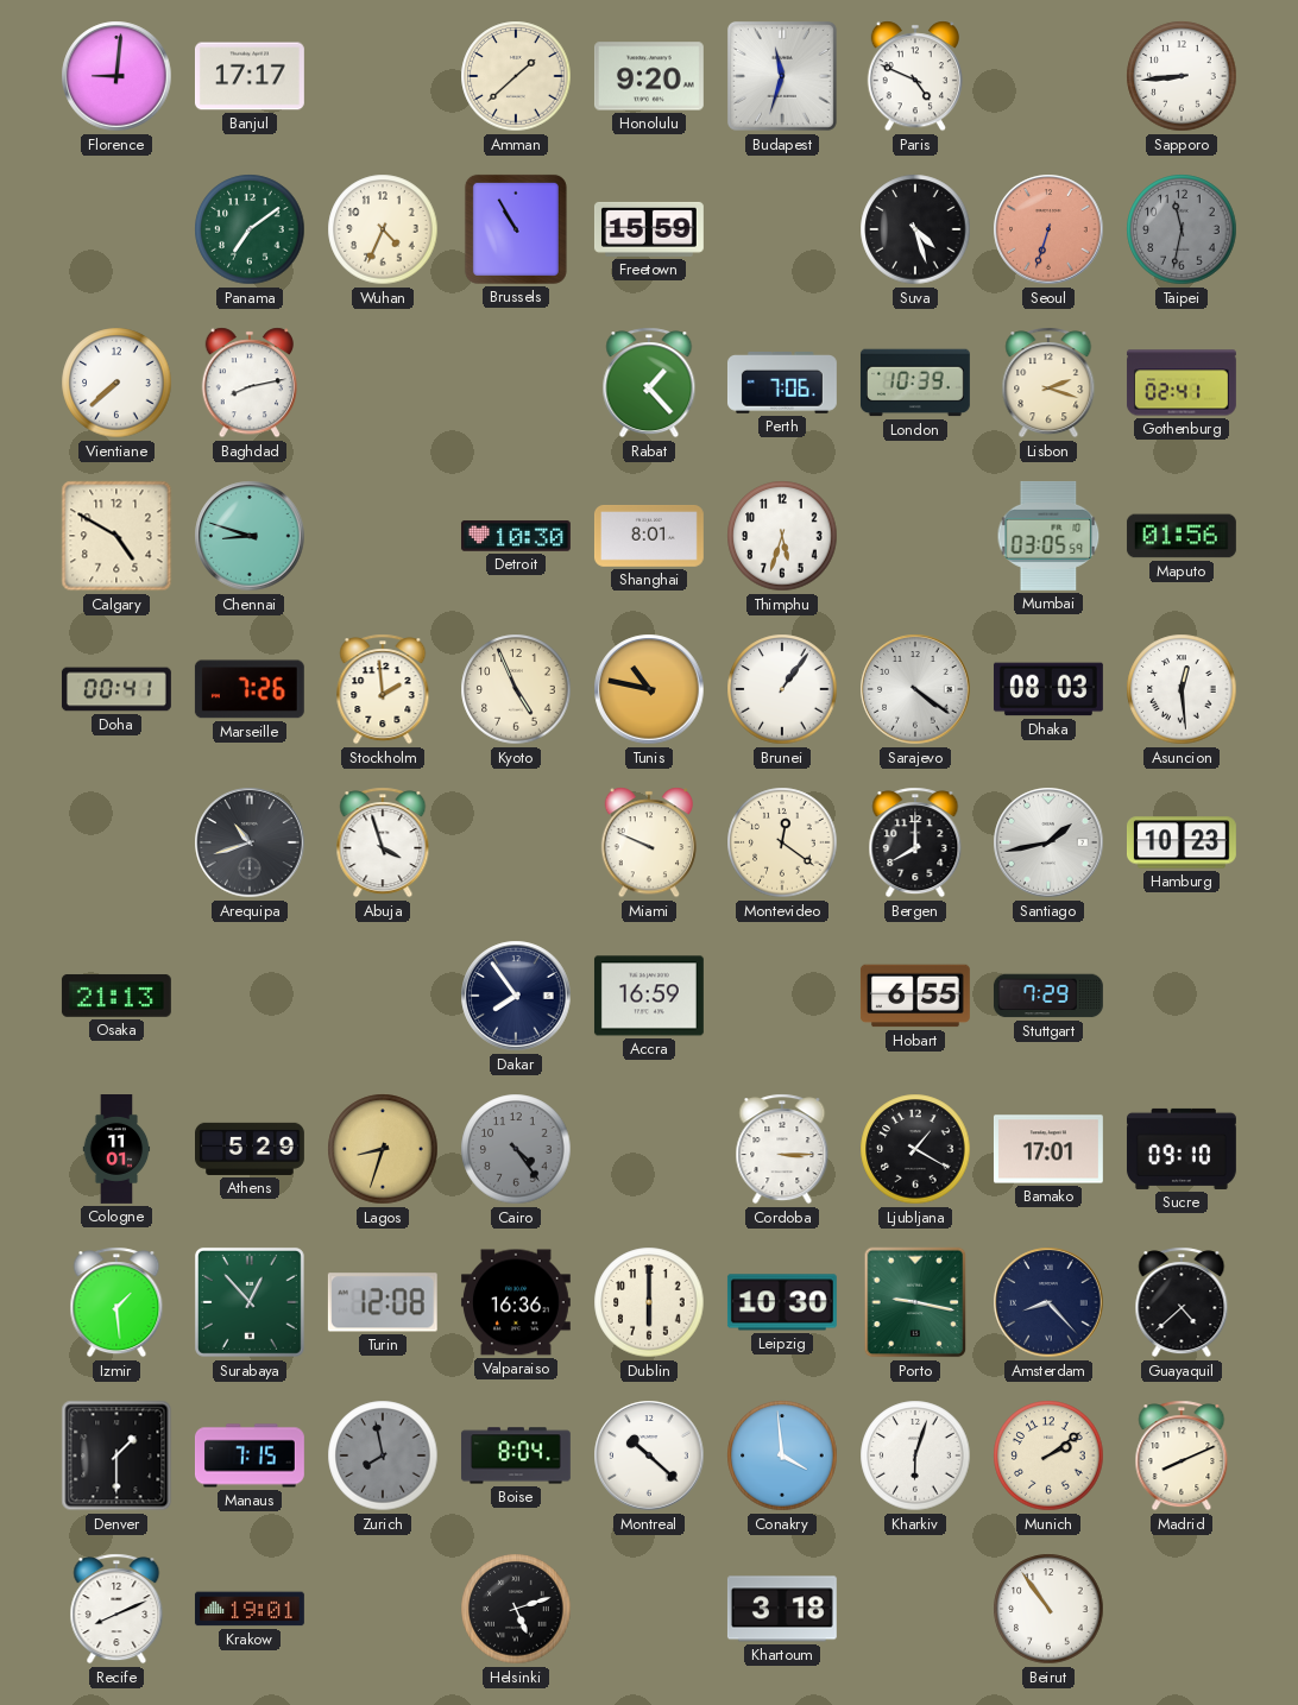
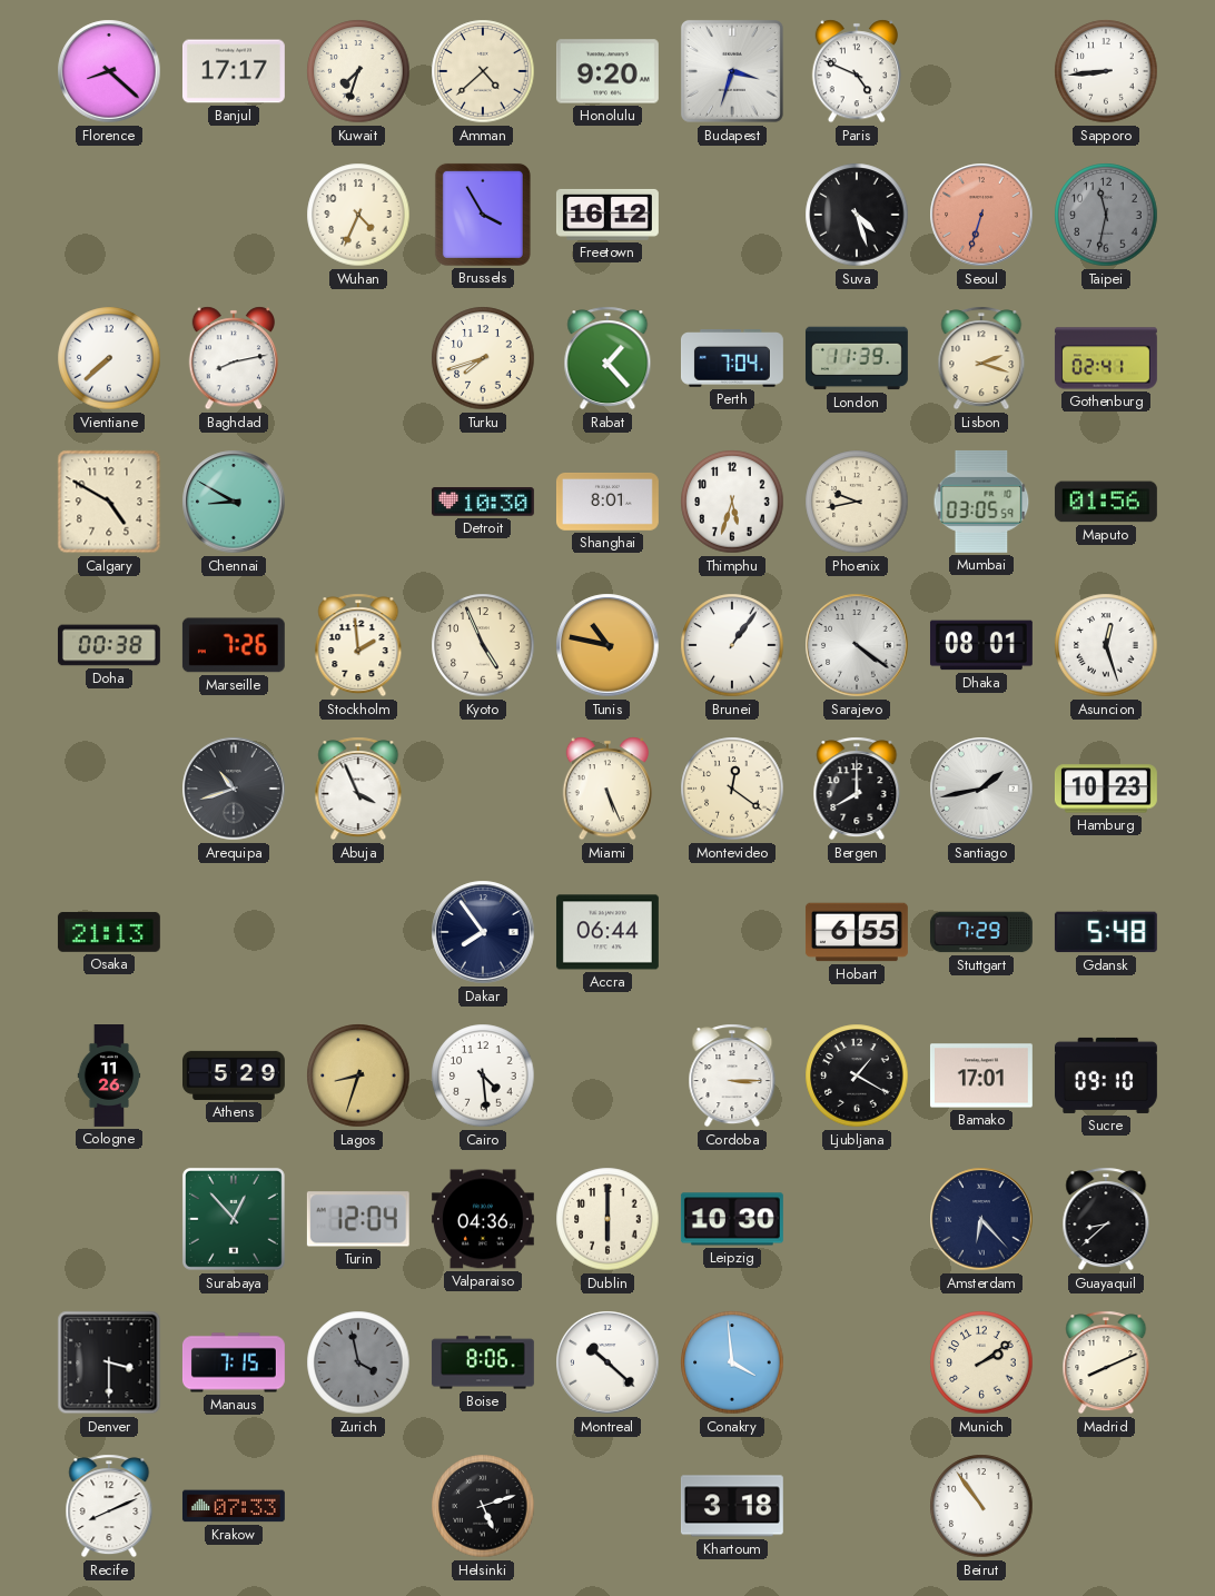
Florence: 9:01 -> 8:22 (109, 71)
Kuwait: none -> 7:33 (358, 71)
Amman: 1:38 -> 4:38 (483, 71)
Budapest: 11:33 -> 3:33 (732, 71)
Panama: 7:09 -> none (250, 229)
Brussels: 10:55 -> 3:55 (483, 215)
Freetown: 15:59 -> 16:12 (607, 215)
Turku: none -> 7:42 (483, 358)
Perth: 7:06 -> 7:04 (732, 359)
London: 10:39 -> 11:39 (857, 358)
Chennai: 8:48 -> 8:50 (234, 502)
Phoenix: none -> 9:43 (857, 502)
Doha: 00:41 -> 00:38 (109, 645)
Dhaka: 08:03 -> 08:01 (981, 645)
Asuncion: 12:29 -> 12:27 (1106, 645)
Abuja: 3:57 -> 3:56 (358, 789)
Miami: 9:49 -> 5:26 (606, 789)
Accra: 16:59 -> 06:44 (607, 932)
Gdansk: none -> 5:48 (1106, 932)
Cologne: 11:01 -> 11:26 (109, 1077)
Cairo: 4:24 -> 4:29 (483, 1075)
Cairo dial: grey -> white (483, 1075)
Izmir: 1:29 -> none (116, 1302)
Turin: 12:08 -> 12:04 (358, 1219)
Valparaiso: 16:36 -> 04:36 (483, 1219)
Porto: 9:17 -> none (915, 1302)
Amsterdam: 8:23 -> 6:23 (981, 1219)
Guayaquil: 4:38 -> 8:38 (1106, 1219)
Denver: 1:30 -> 3:30 (109, 1362)
Zurich: 7:58 -> 3:58 (358, 1362)
Boise: 8:04 -> 8:06 (483, 1362)
Kharkiv: 6:03 -> none (915, 1455)
Krakow: 19:01 -> 07:33 (234, 1506)
